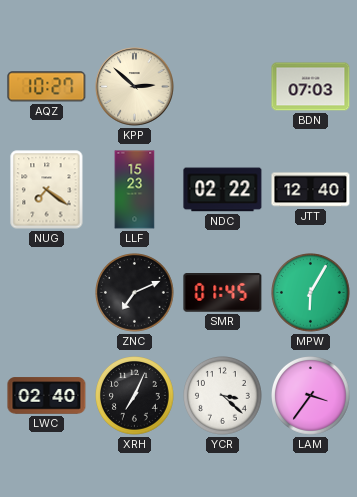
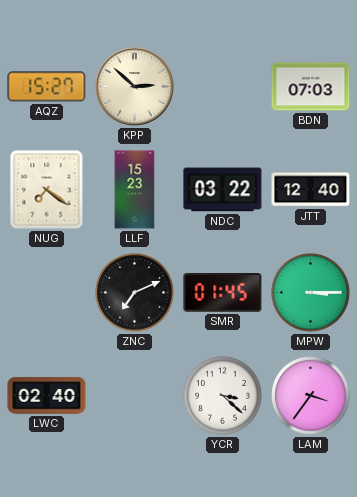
AQZ: 10:27 -> 15:27 (47, 87)
NDC: 02:22 -> 03:22 (223, 190)
MPW: 6:05 -> 3:15 (311, 293)
XRH: 7:04 -> none (135, 396)
